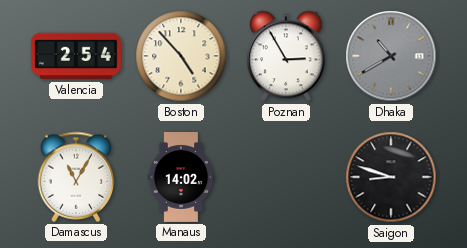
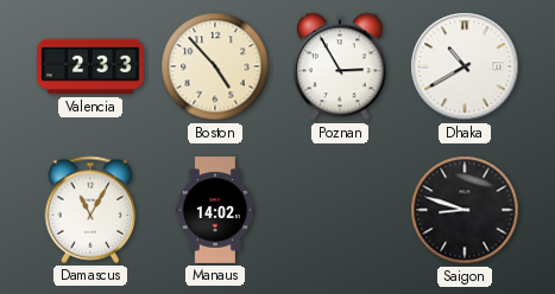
Valencia: 2:54 -> 2:33 (90, 66)
Dhaka dial: grey -> white (465, 66)
